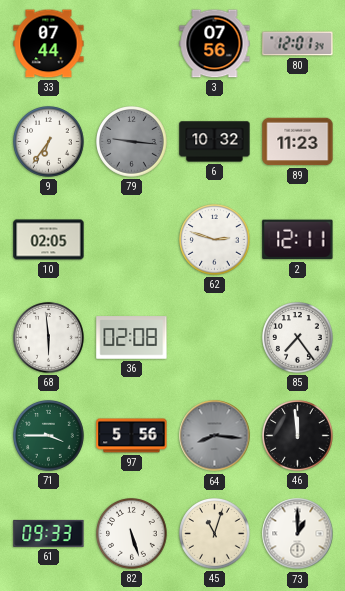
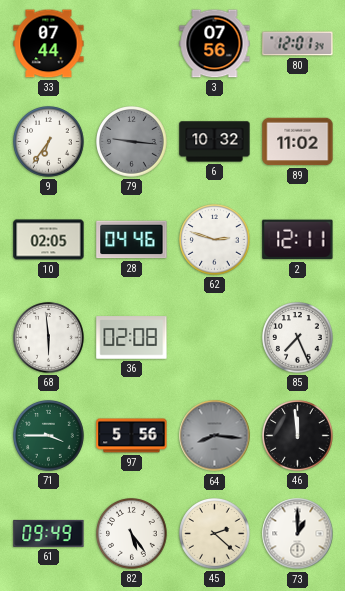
89: 11:23 -> 11:02 (298, 142)
28: none -> 04:46 (132, 240)
85: 7:24 -> 7:26 (298, 338)
61: 09:33 -> 09:49 (49, 533)
82: 5:27 -> 5:24 (132, 534)
45: 11:03 -> 2:22 (215, 534)
